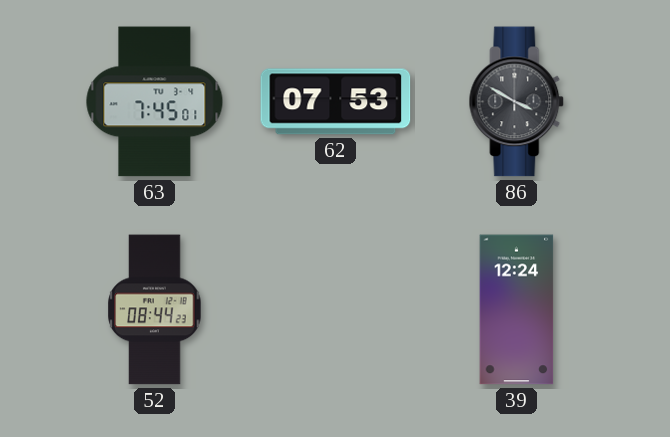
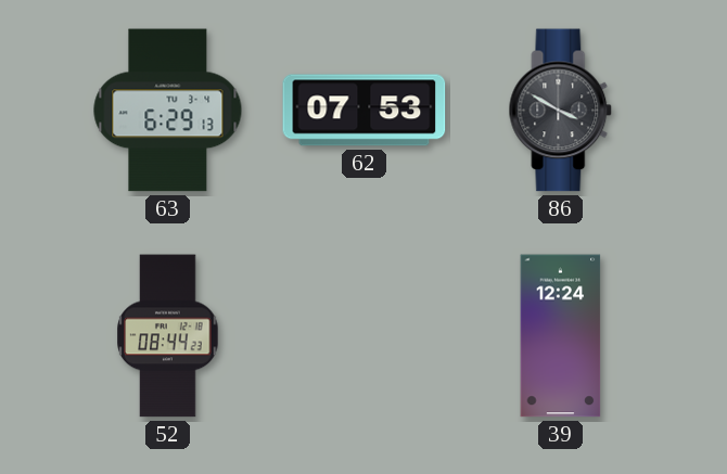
63: 7:45 -> 6:29 (168, 111)
